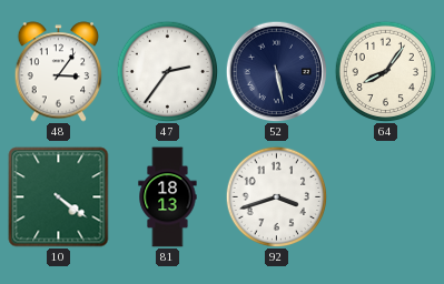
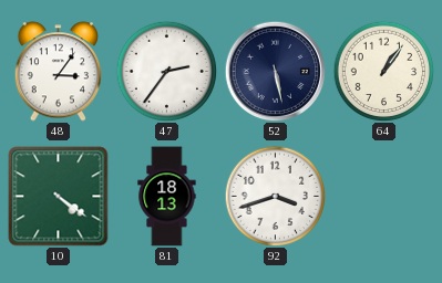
64: 8:06 -> 1:06 (383, 71)
